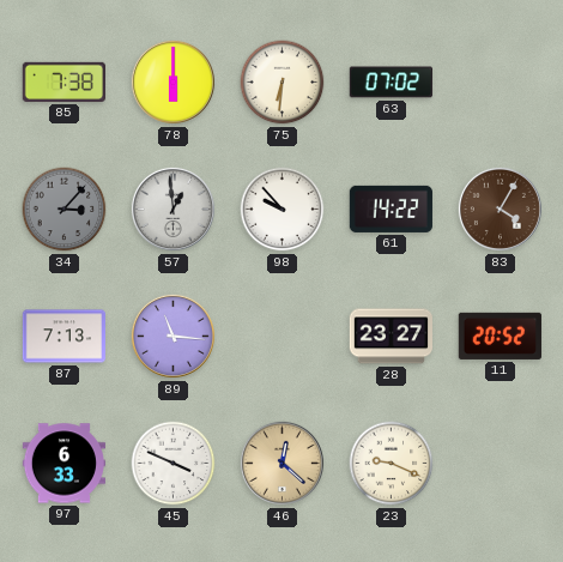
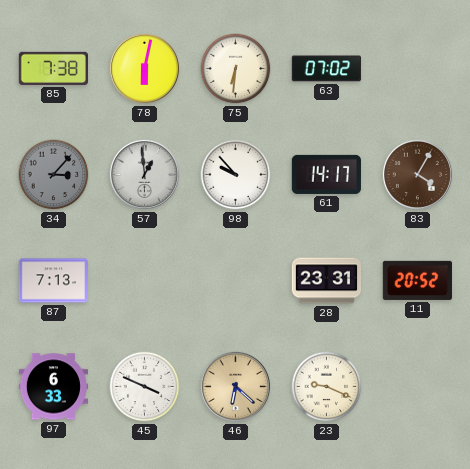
78: 6:00 -> 6:02 (144, 68)
61: 14:22 -> 14:17 (326, 174)
89: 11:16 -> none (172, 336)
28: 23:27 -> 23:31 (326, 281)
46: 12:22 -> 6:22 (235, 386)
